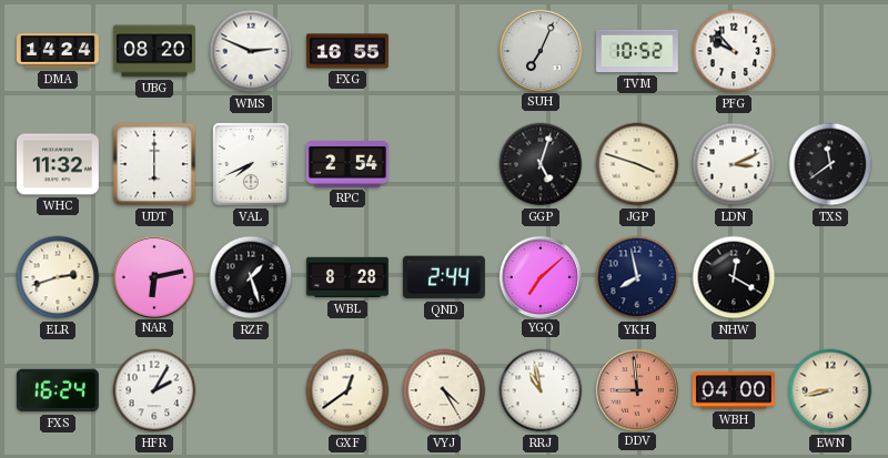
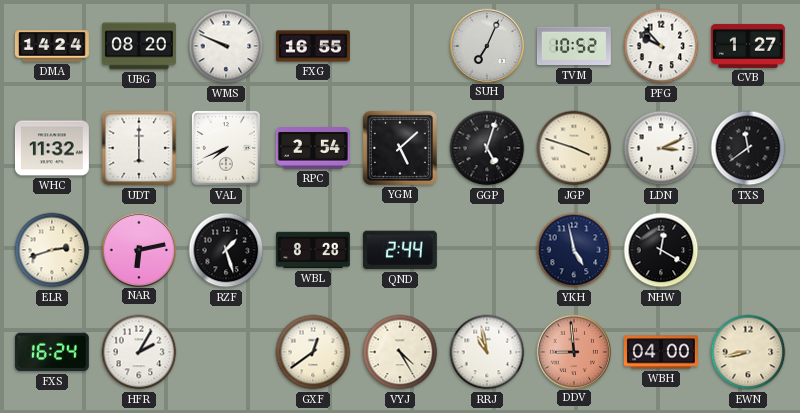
WMS: 2:49 -> 9:49 (226, 46)
CVB: none -> 1:27 (748, 46)
YGM: none -> 5:08 (400, 148)
YGQ: 7:08 -> none (539, 276)
YKH: 7:58 -> 4:58 (574, 250)
